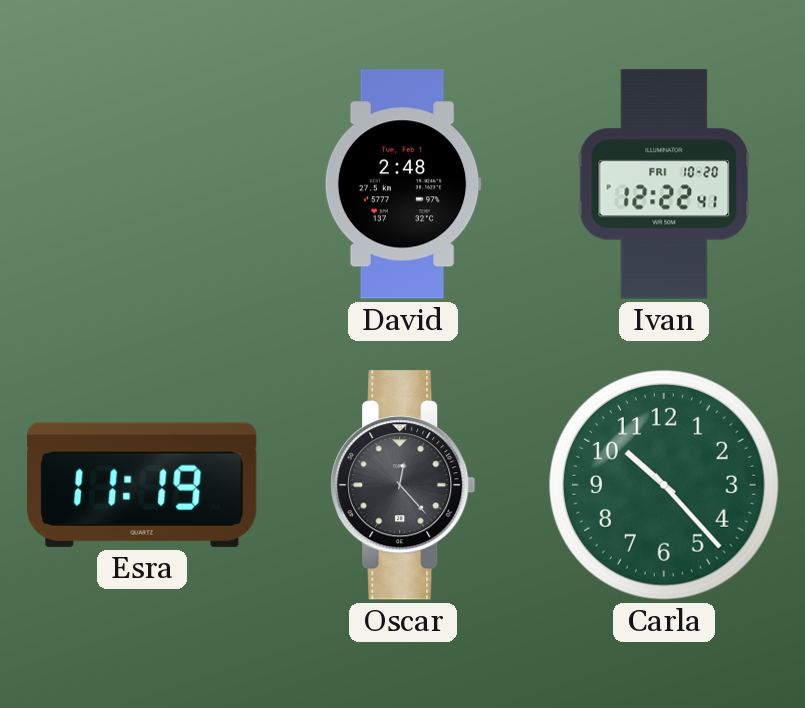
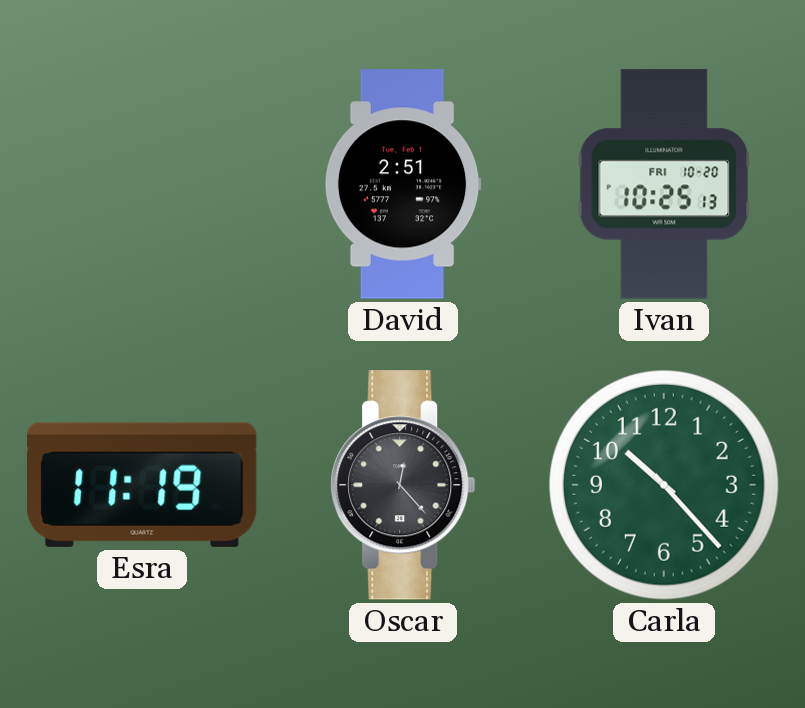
David: 2:48 -> 2:51 (403, 184)
Ivan: 12:22 -> 10:25 (664, 184)
